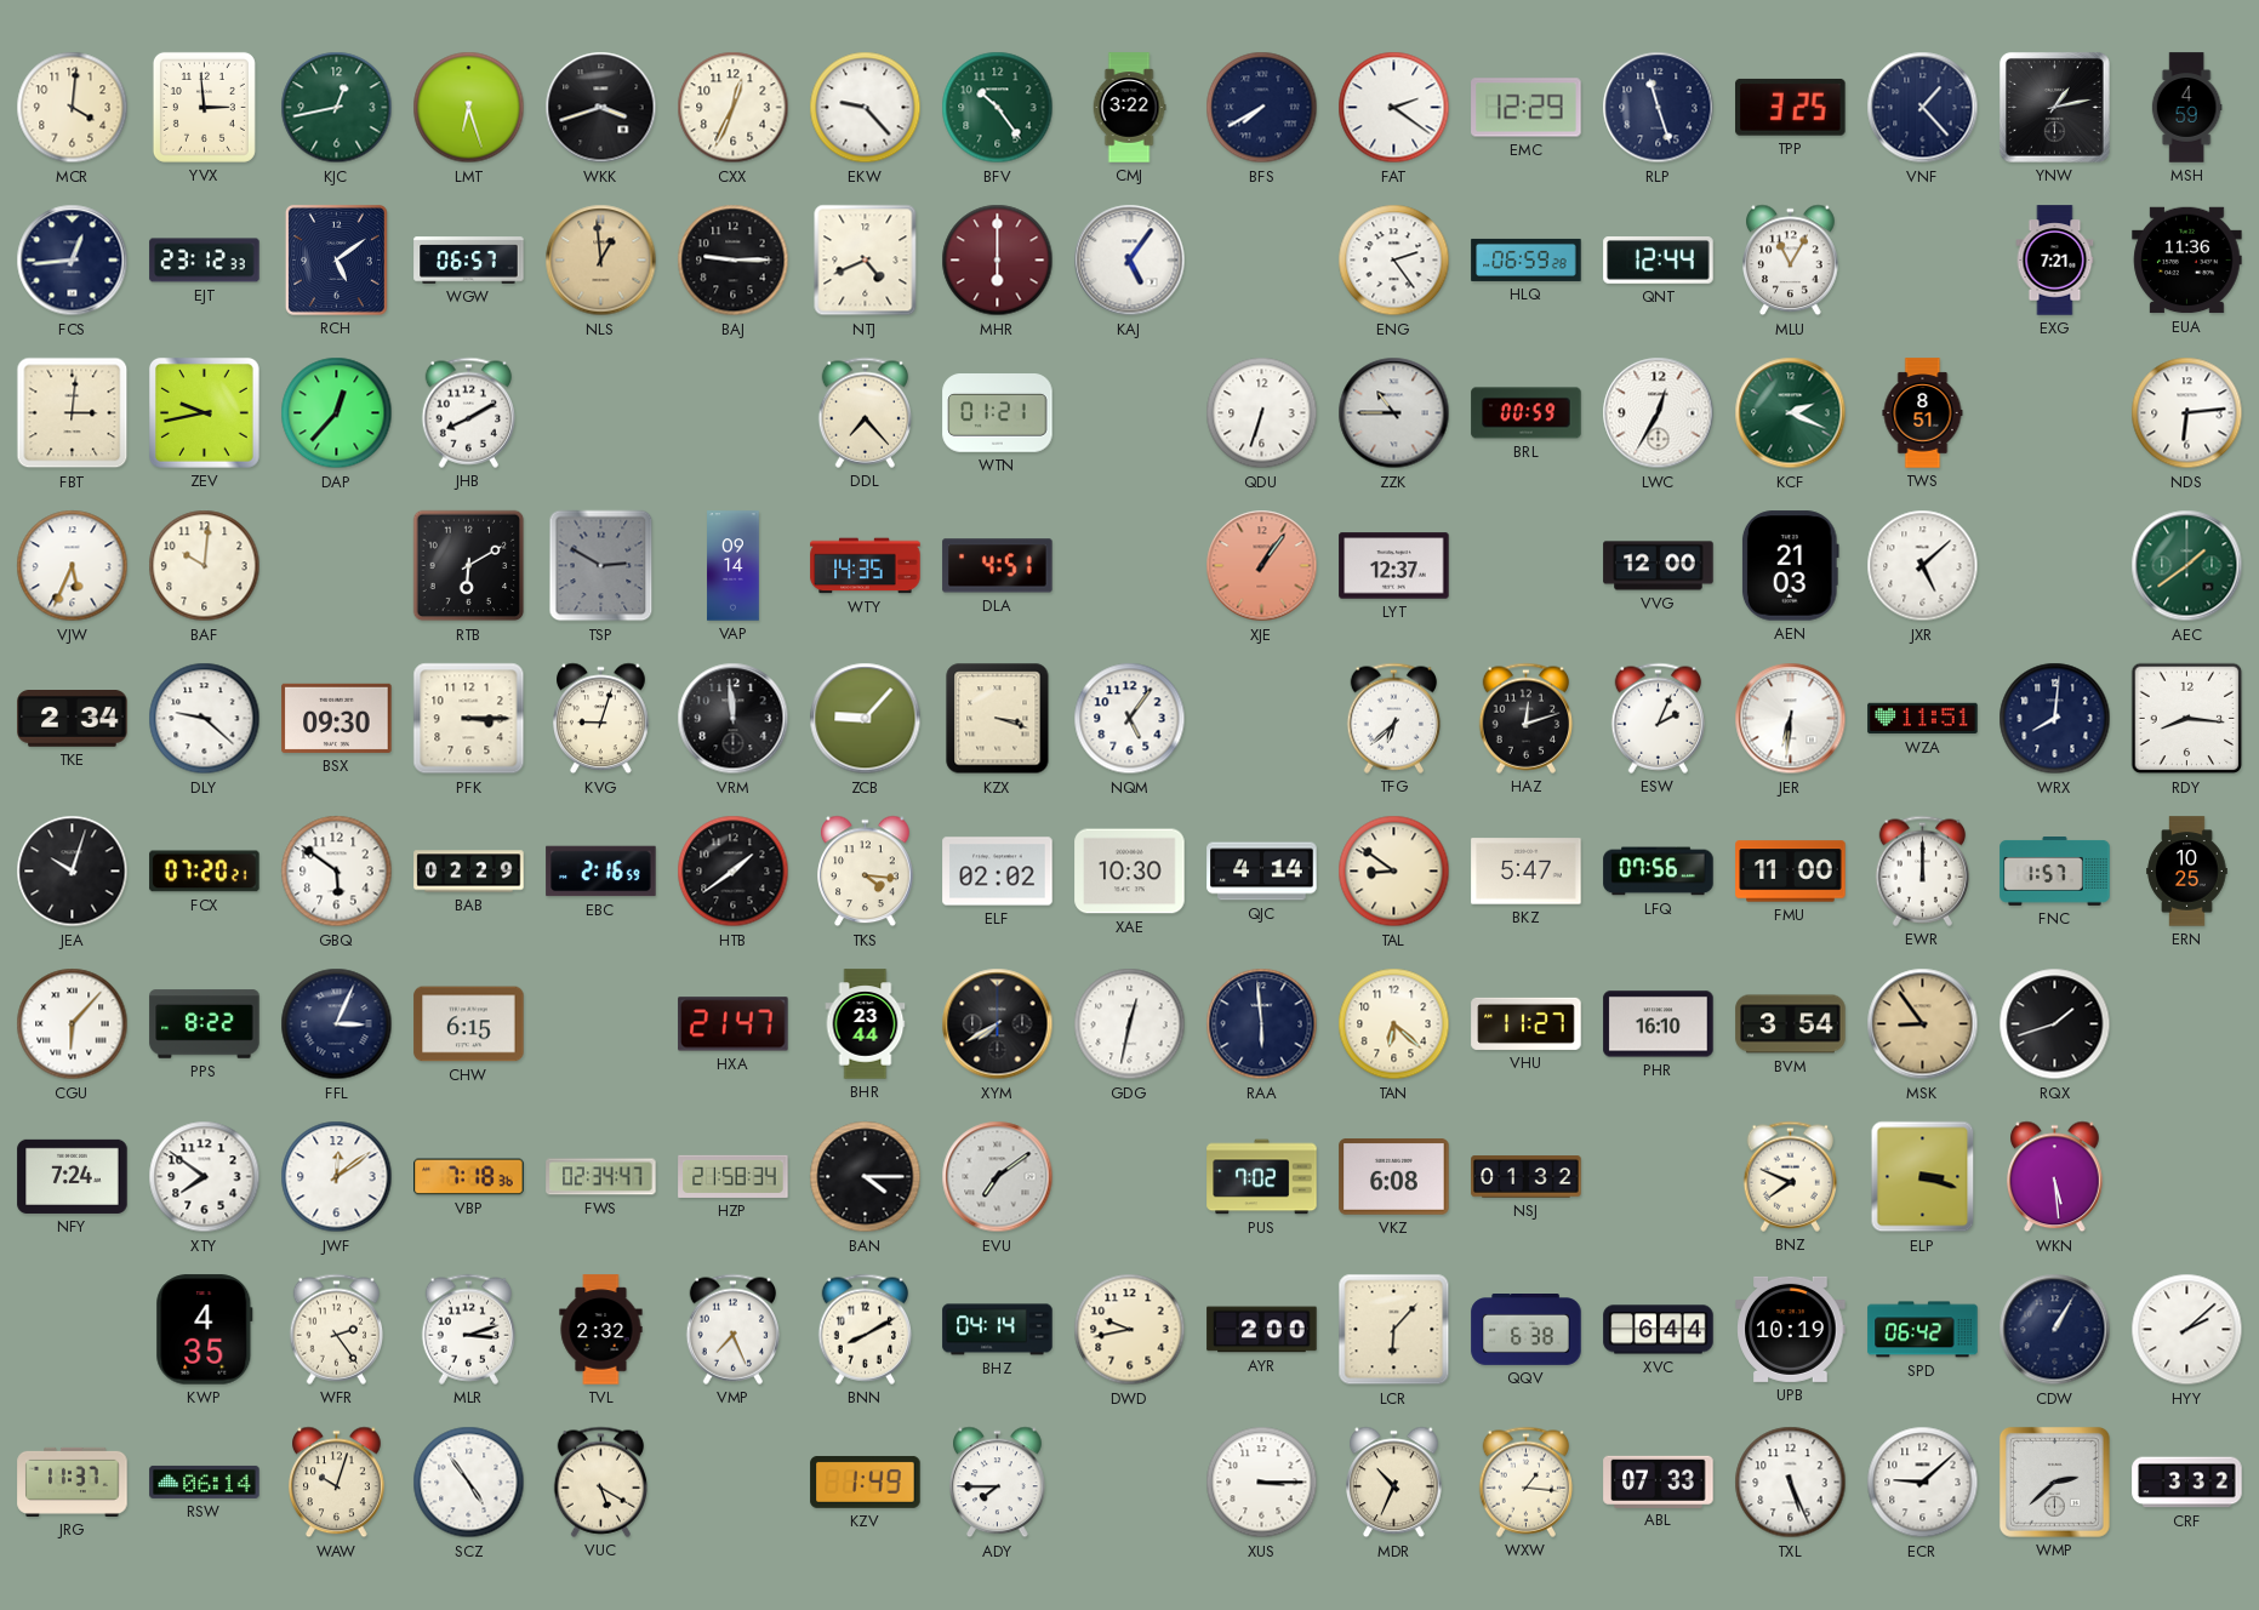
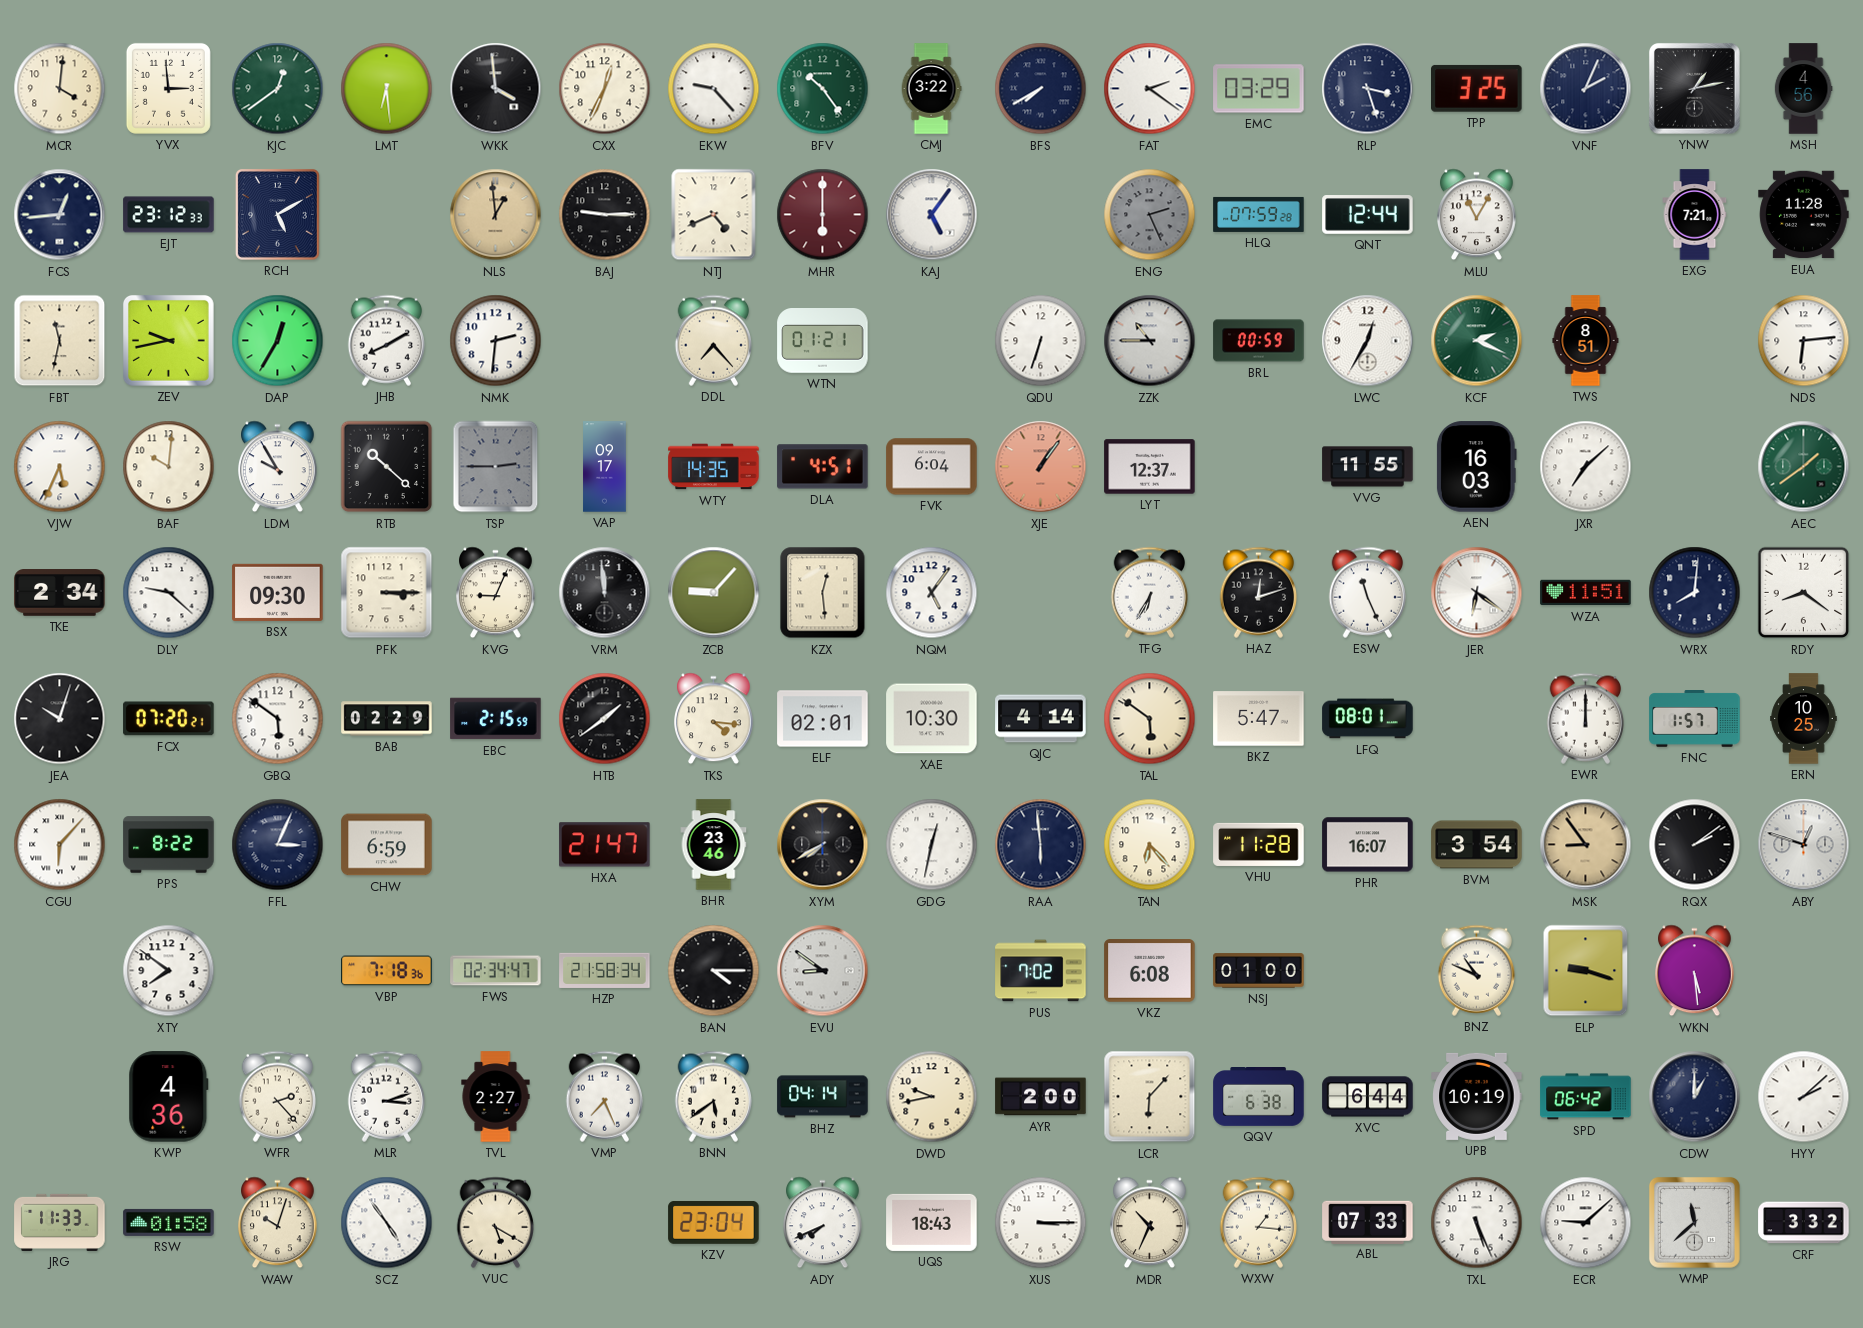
KJC: 12:43 -> 12:39 (278, 89)
LMT: 6:27 -> 6:29 (387, 89)
WKK: 3:42 -> 3:59 (496, 89)
EMC: 12:29 -> 03:29 (1259, 89)
RLP: 11:27 -> 3:27 (1368, 89)
VNF: 1:23 -> 2:04 (1586, 89)
MSH: 4:59 -> 4:56 (1803, 89)
RCH: 5:09 -> 5:10 (277, 214)
WGW: 06:57 -> none (469, 261)
ENG: 2:24 -> 2:26 (1150, 215)
ENG dial: white -> grey (1150, 215)
HLQ: 06:59 -> 07:59 (1259, 214)
EUA: 11:36 -> 11:28 (1804, 215)
FBT: 3:01 -> 11:32 (60, 341)
DAP: 12:37 -> 12:35 (278, 341)
NMK: none -> 2:31 (496, 341)
LDM: none -> 9:55 (278, 467)
RTB: 6:10 -> 10:22 (387, 467)
TSP: 2:50 -> 2:45 (496, 467)
VAP: 09:14 -> 09:17 (605, 467)
FVK: none -> 6:04 (932, 467)
VVG: 12:00 -> 11:55 (1368, 467)
AEN: 21:03 -> 16:03 (1476, 467)
JXR: 5:08 -> 7:08 (1586, 467)
KVG: 9:03 -> 9:04 (496, 593)
KZX: 3:18 -> 12:29 (823, 593)
TFG: 6:38 -> 6:35 (1150, 592)
ESW: 2:04 -> 11:26 (1368, 592)
JER: 6:31 -> 6:21 (1477, 593)
RDY: 8:16 -> 8:21 (1804, 593)
EBC: 2:16 -> 2:15 (496, 719)
ELF: 02:02 -> 02:01 (823, 719)
TAL: 8:51 -> 5:51 (1150, 719)
LFQ: 07:56 -> 08:01 (1368, 719)
FMU: 11:00 -> none (1791, 872)
CHW: 6:15 -> 6:59 (387, 845)
BHR: 23:44 -> 23:46 (714, 845)
TAN: 6:22 -> 6:23 (1150, 845)
VHU: 11:27 -> 11:28 (1259, 844)
PHR: 16:10 -> 16:07 (1368, 845)
RQX: 1:42 -> 2:09 (1695, 845)
ABY: none -> 12:48 (1804, 845)
NFY: 7:24 -> none (73, 1176)
JWF: 12:09 -> none (337, 1177)
EVU: 7:09 -> 8:51 (823, 971)
NSJ: 01:32 -> 01:00 (1259, 971)
BNZ: 7:49 -> 10:49 (1477, 970)
ELP: 3:18 -> 9:18 (1586, 971)
KWP: 4:35 -> 4:36 (169, 1097)
WFR: 2:24 -> 2:23 (278, 1096)
TVL: 2:32 -> 2:27 (496, 1097)
BNN: 8:10 -> 5:39 (714, 1096)
CDW: 1:05 -> 1:00 (1695, 1097)
JRG: 11:37 -> 11:33 (60, 1222)
RSW: 06:14 -> 01:58 (169, 1222)
KZV: 1:49 -> 23:04 (714, 1222)
ADY: 7:45 -> 7:41 (823, 1223)
UQS: none -> 18:43 (932, 1222)
WMP: 2:38 -> 11:38 (1694, 1222)
